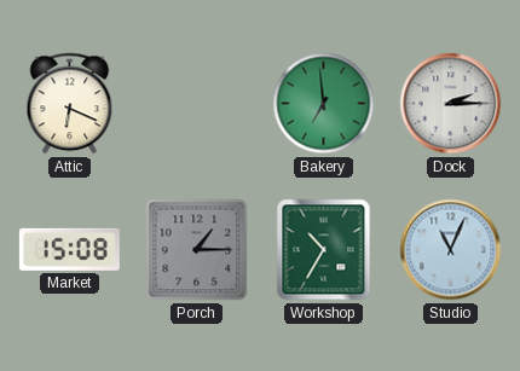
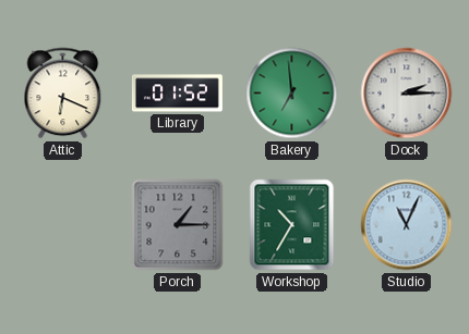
Library: none -> 01:52 (177, 94)
Market: 15:08 -> none (69, 249)
